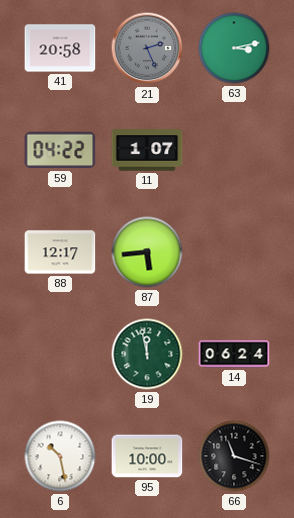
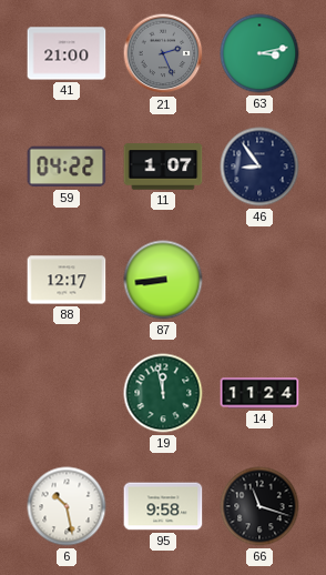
41: 20:58 -> 21:00 (67, 53)
46: none -> 8:54 (259, 167)
87: 5:44 -> 8:44 (163, 280)
14: 06:24 -> 11:24 (259, 393)
95: 10:00 -> 9:58 (163, 506)
